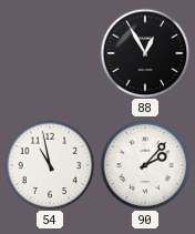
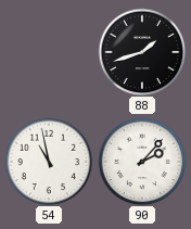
88: 12:55 -> 1:42 (142, 52)
